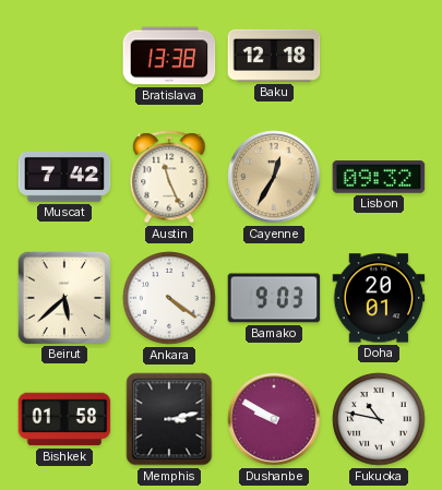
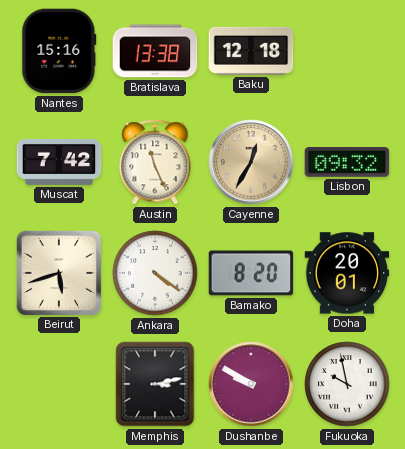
Nantes: none -> 15:16 (59, 51)
Beirut: 5:38 -> 5:42 (58, 272)
Bamako: 9:03 -> 8:20 (251, 273)
Bishkek: 01:58 -> none (64, 419)
Fukuoka: 10:47 -> 9:58 (347, 384)
